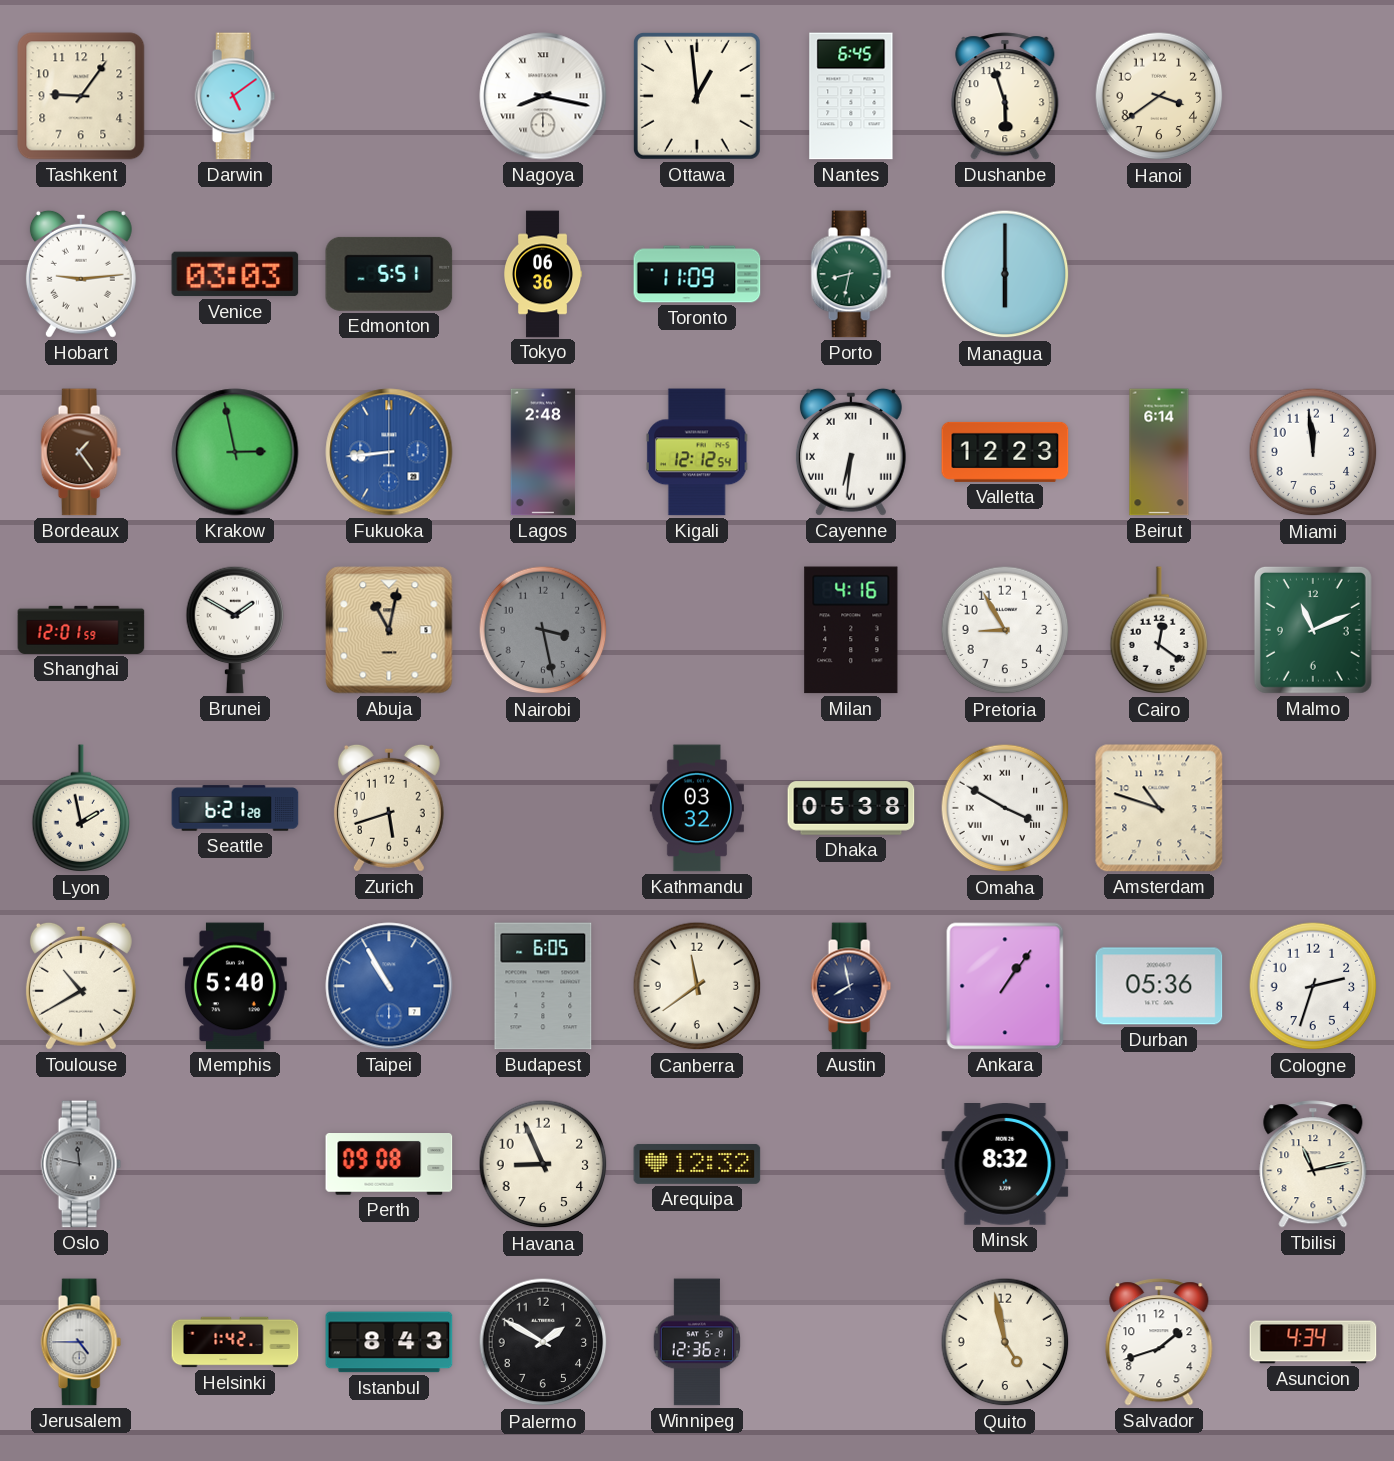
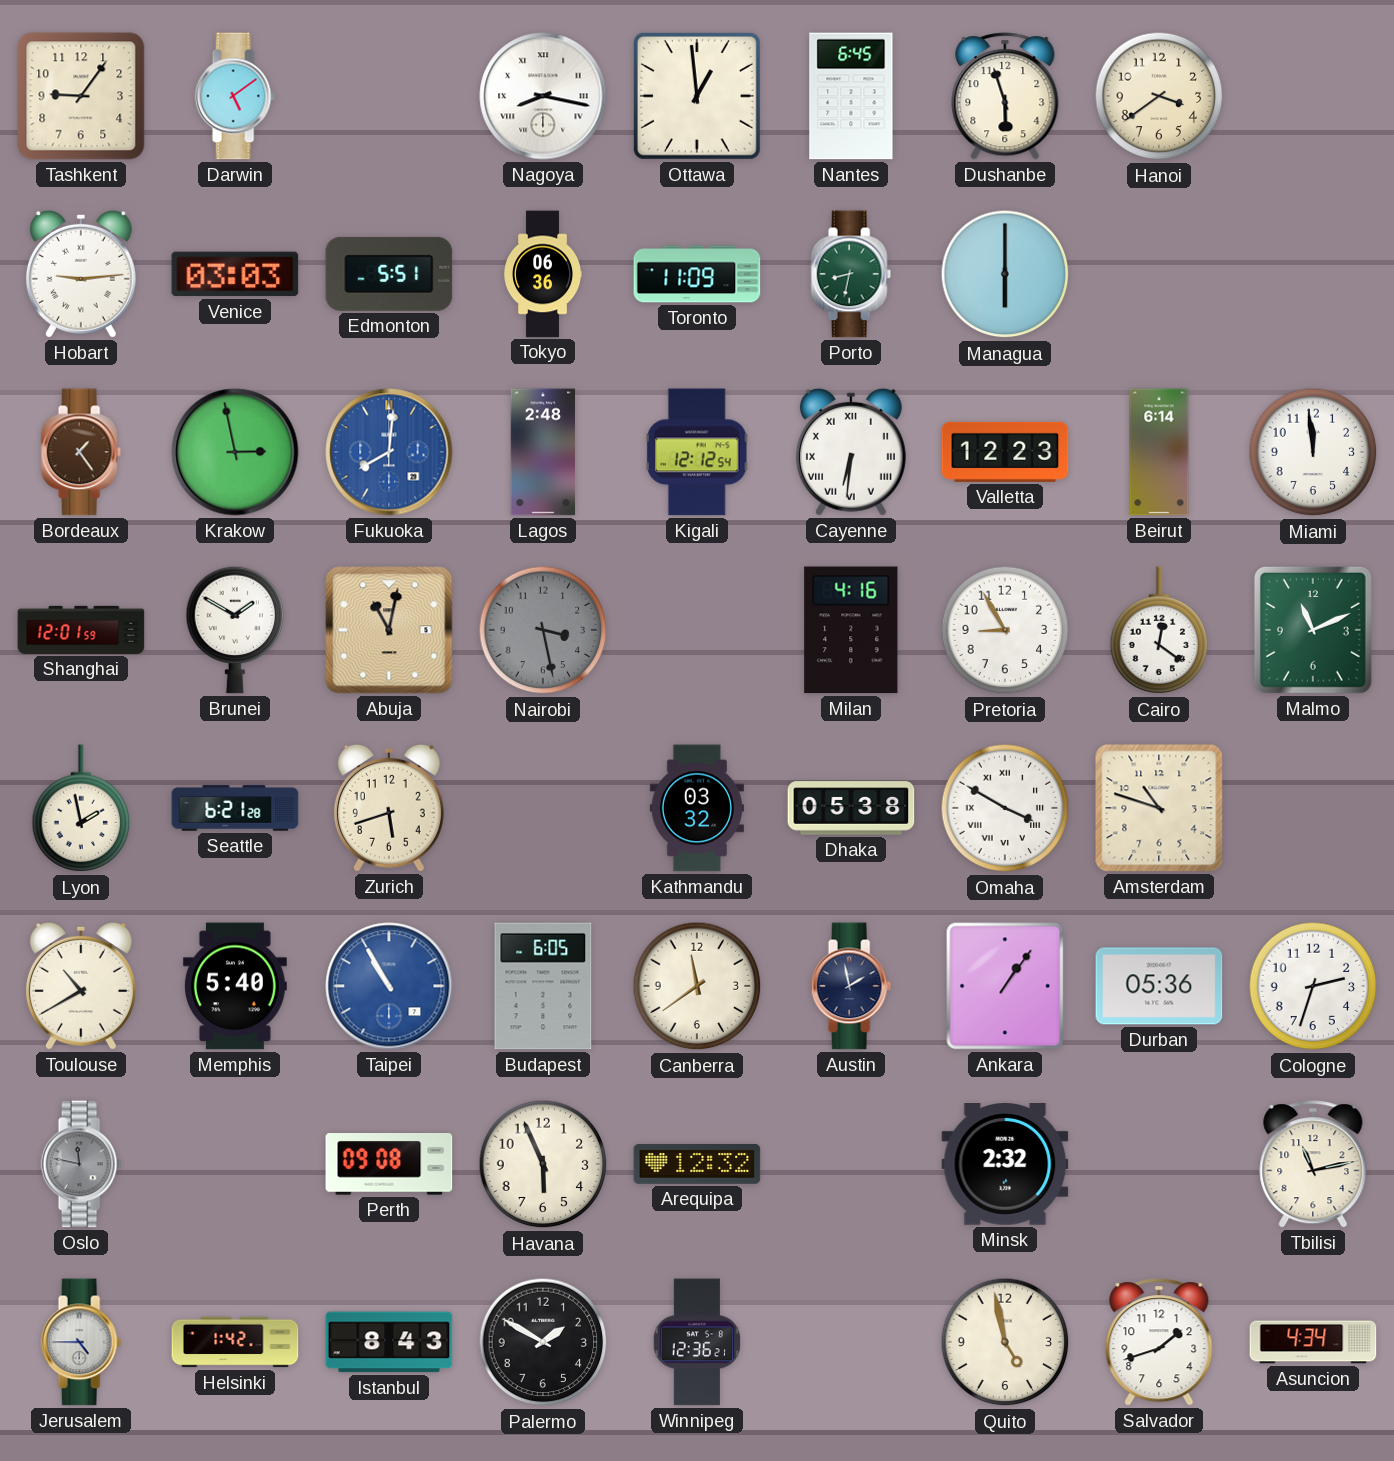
Fukuoka: 8:44 -> 8:01 (389, 452)
Austin: 7:58 -> 1:58 (851, 986)
Havana: 8:56 -> 5:56 (543, 1164)
Minsk: 8:32 -> 2:32 (1005, 1165)
